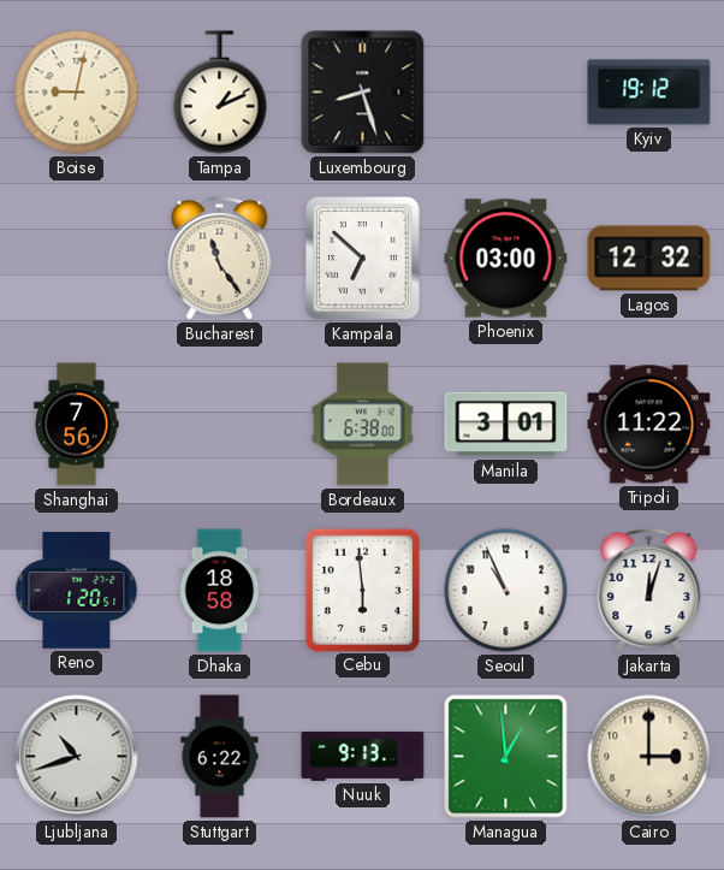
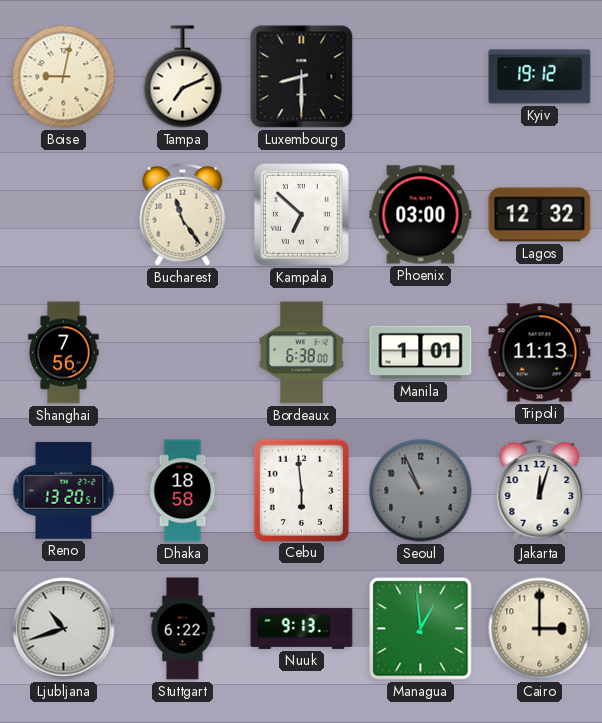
Tampa: 1:11 -> 7:11 (183, 77)
Luxembourg: 8:27 -> 8:30 (302, 77)
Manila: 3:01 -> 1:01 (421, 353)
Tripoli: 11:22 -> 11:13 (540, 353)
Reno: 1:20 -> 13:20 (64, 491)
Seoul dial: white -> grey (421, 491)
